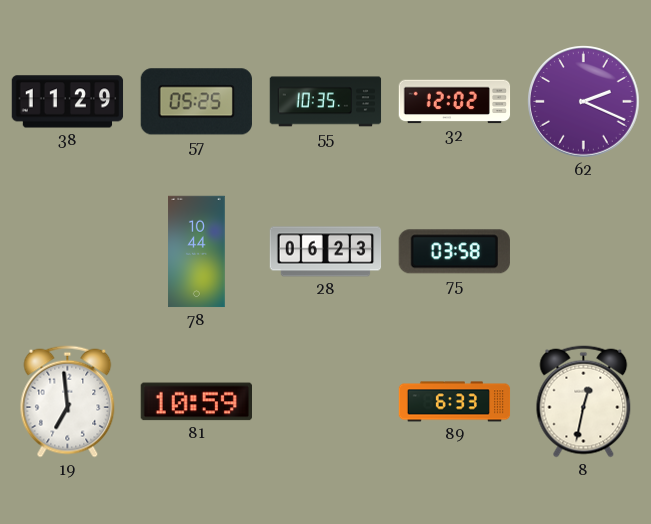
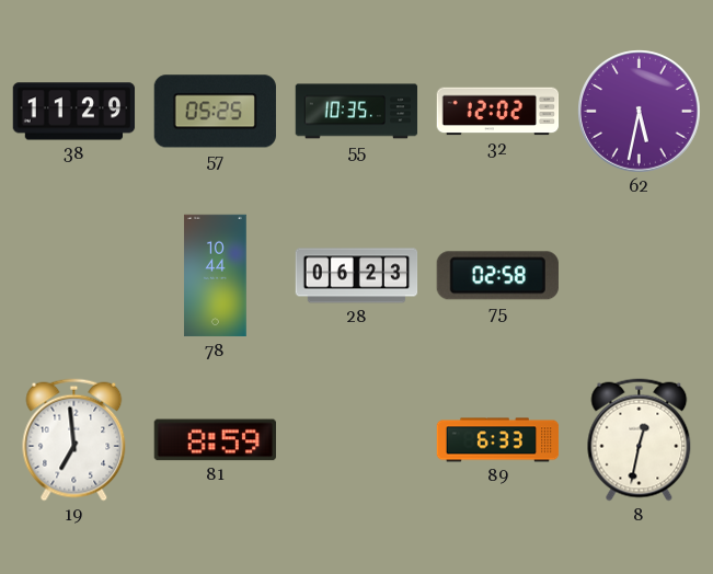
62: 2:19 -> 5:32 (640, 112)
75: 03:58 -> 02:58 (497, 276)
81: 10:59 -> 8:59 (215, 440)
